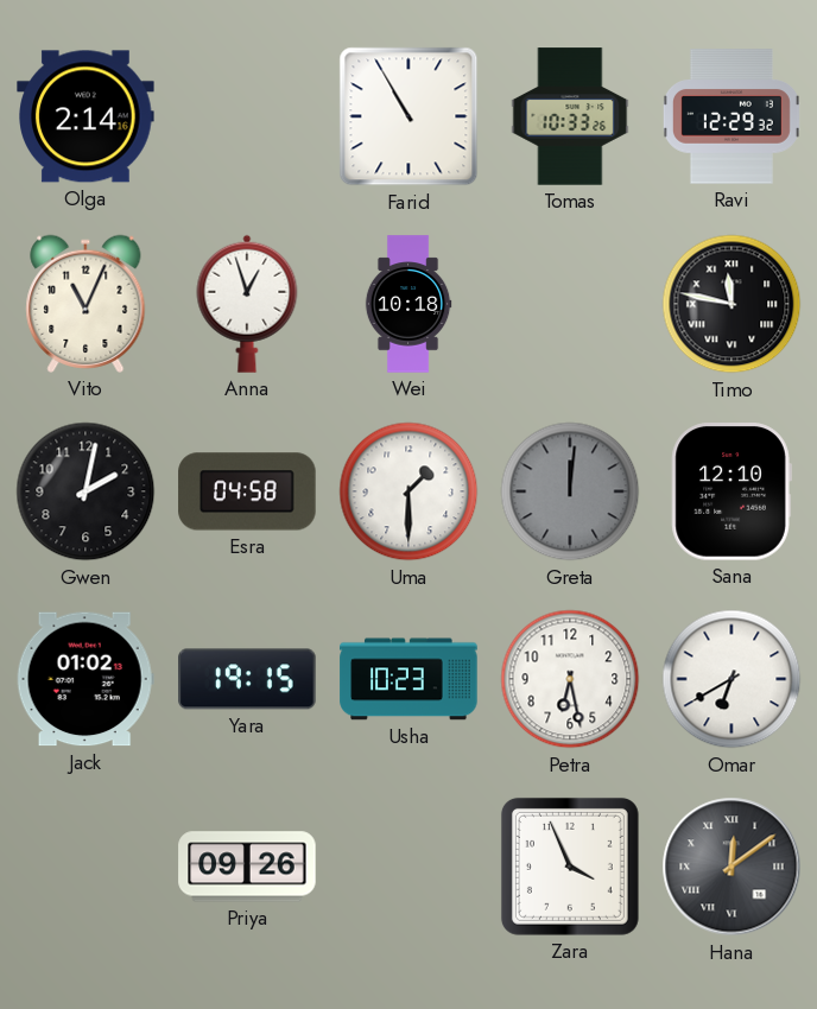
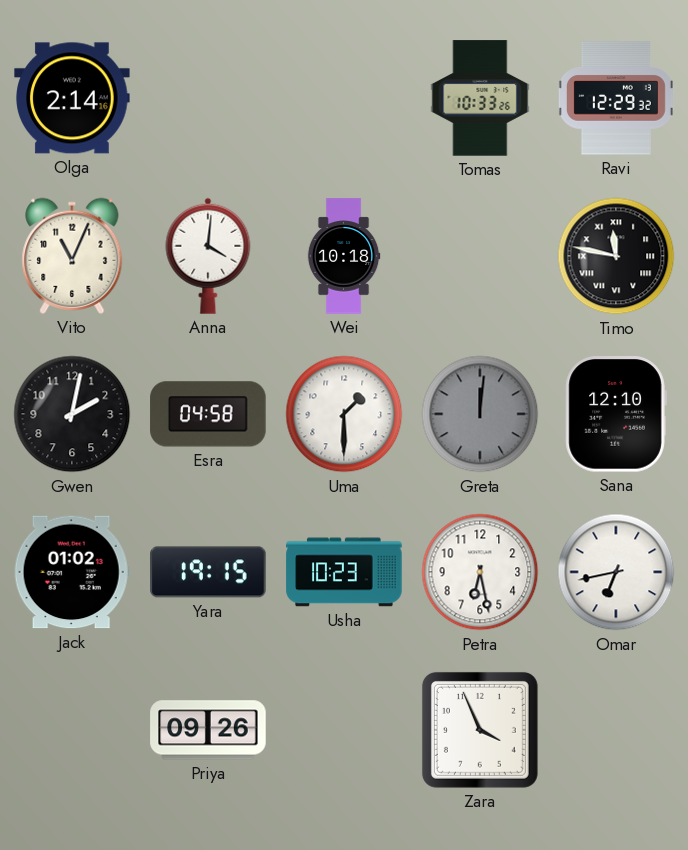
Farid: 10:55 -> none (408, 116)
Anna: 12:57 -> 4:01 (208, 256)
Omar: 6:40 -> 6:43 (616, 572)
Hana: 12:09 -> none (731, 867)
